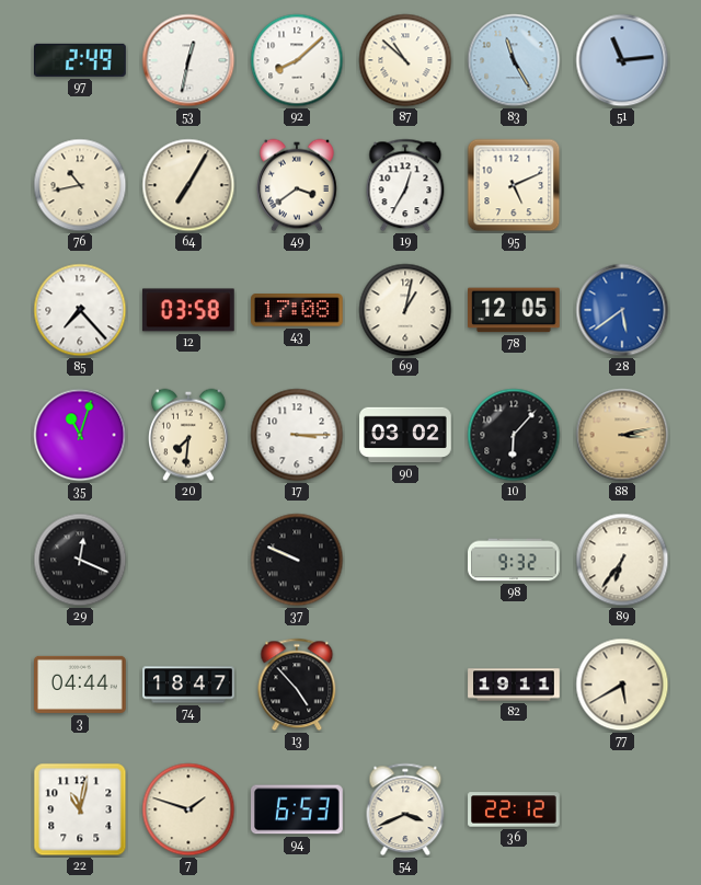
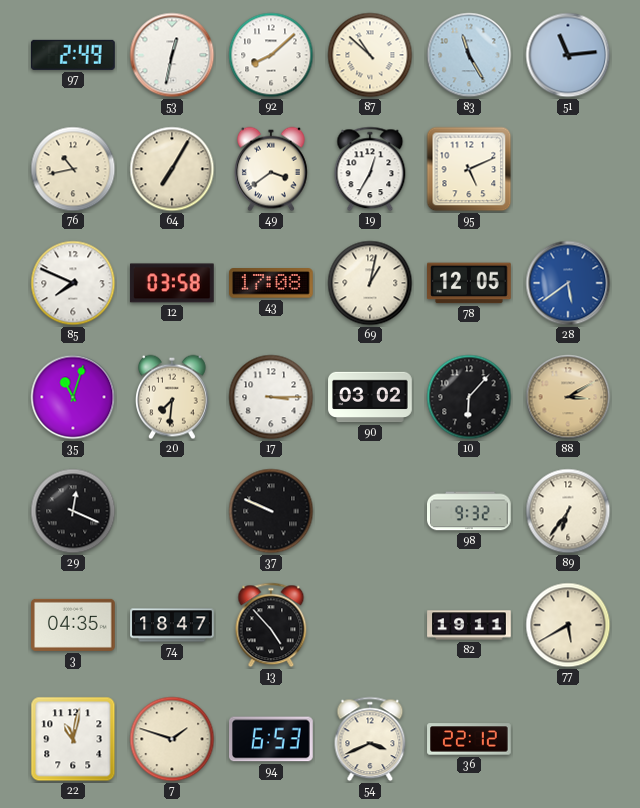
85: 7:23 -> 7:49 (73, 283)
88: 3:13 -> 3:10 (568, 397)
3: 04:44 -> 04:35 (74, 625)
